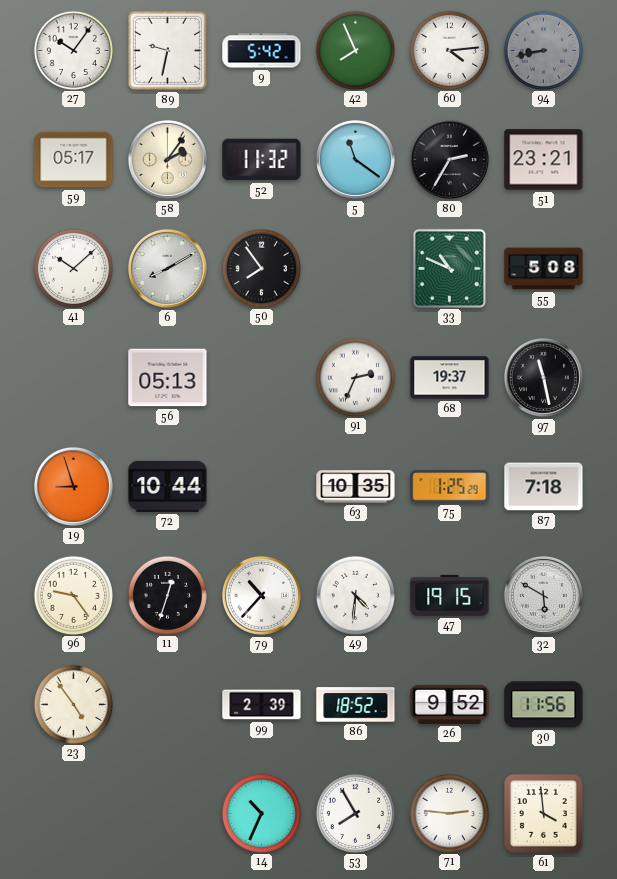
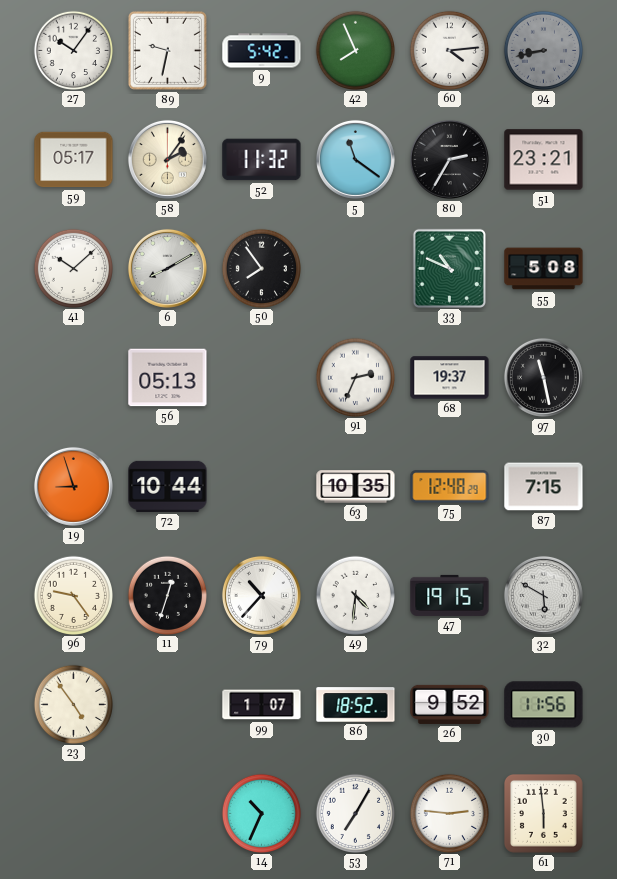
75: 1:25 -> 12:48 (450, 487)
87: 7:18 -> 7:15 (544, 487)
99: 2:39 -> 1:07 (262, 705)
53: 7:55 -> 7:05 (355, 813)
61: 3:59 -> 5:59 (544, 814)
